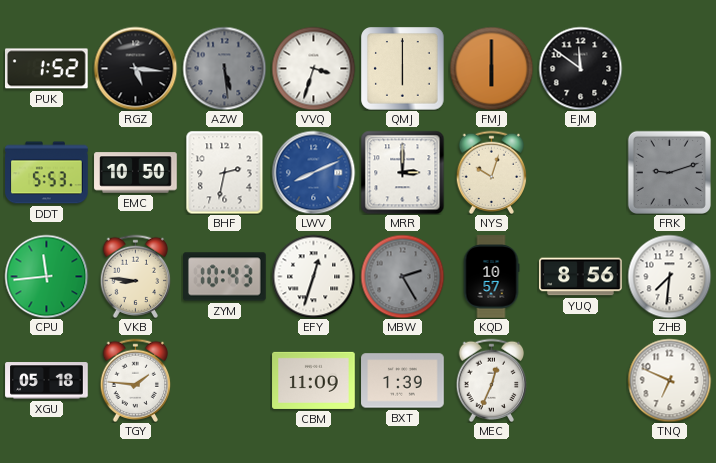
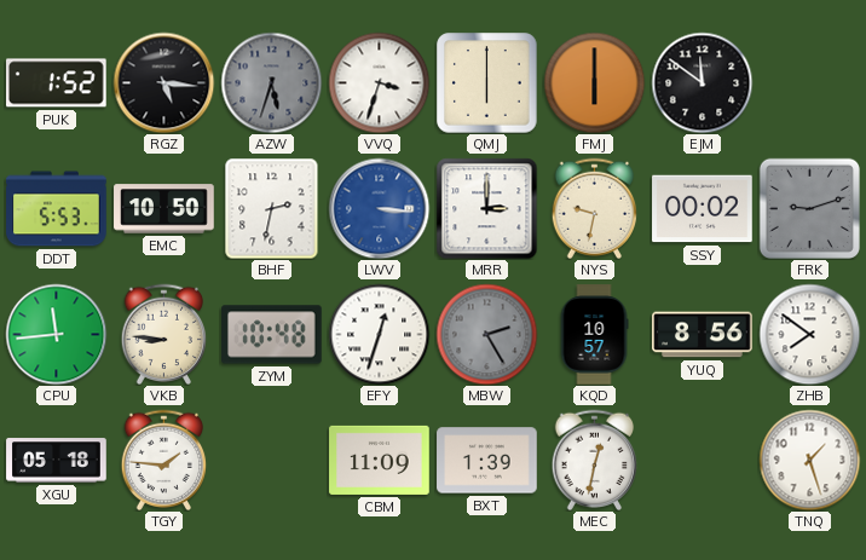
AZW: 5:29 -> 5:33 (271, 82)
LWV: 8:11 -> 3:16 (379, 208)
NYS: 10:03 -> 9:32 (595, 208)
SSY: none -> 00:02 (703, 209)
ZYM: 10:43 -> 10:48 (272, 335)
ZHB: 7:31 -> 7:51 (809, 334)
MEC: 12:34 -> 12:32 (595, 460)
TNQ: 6:49 -> 1:27 (809, 460)
